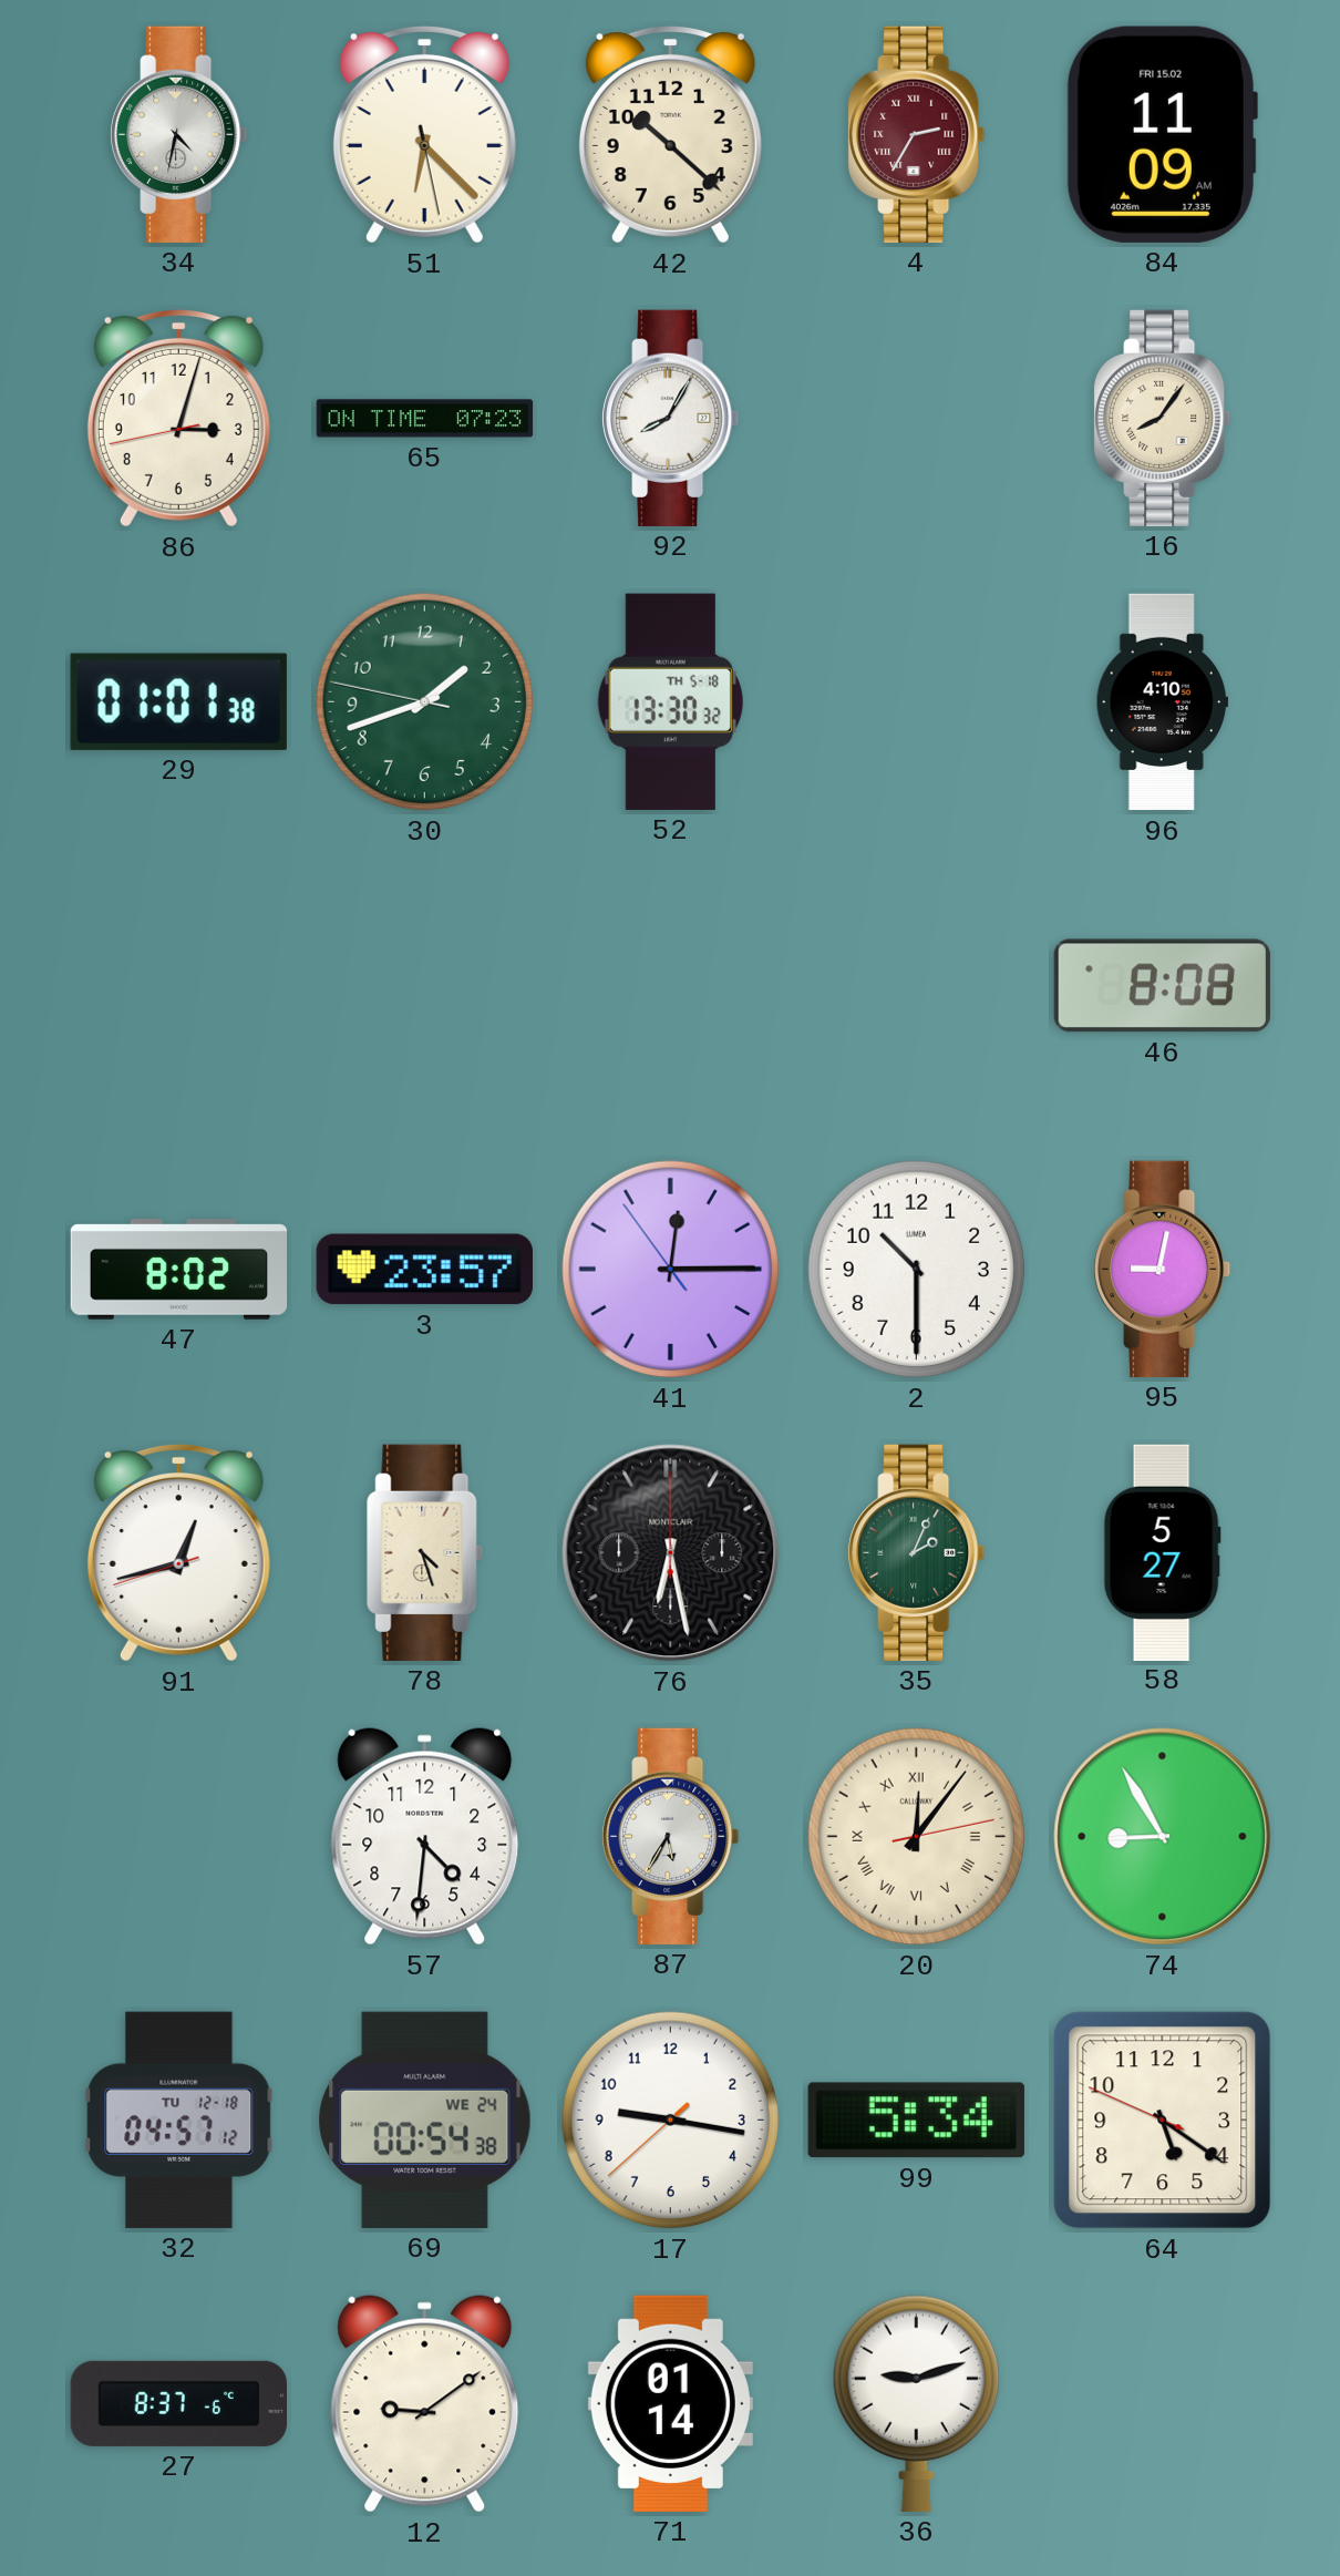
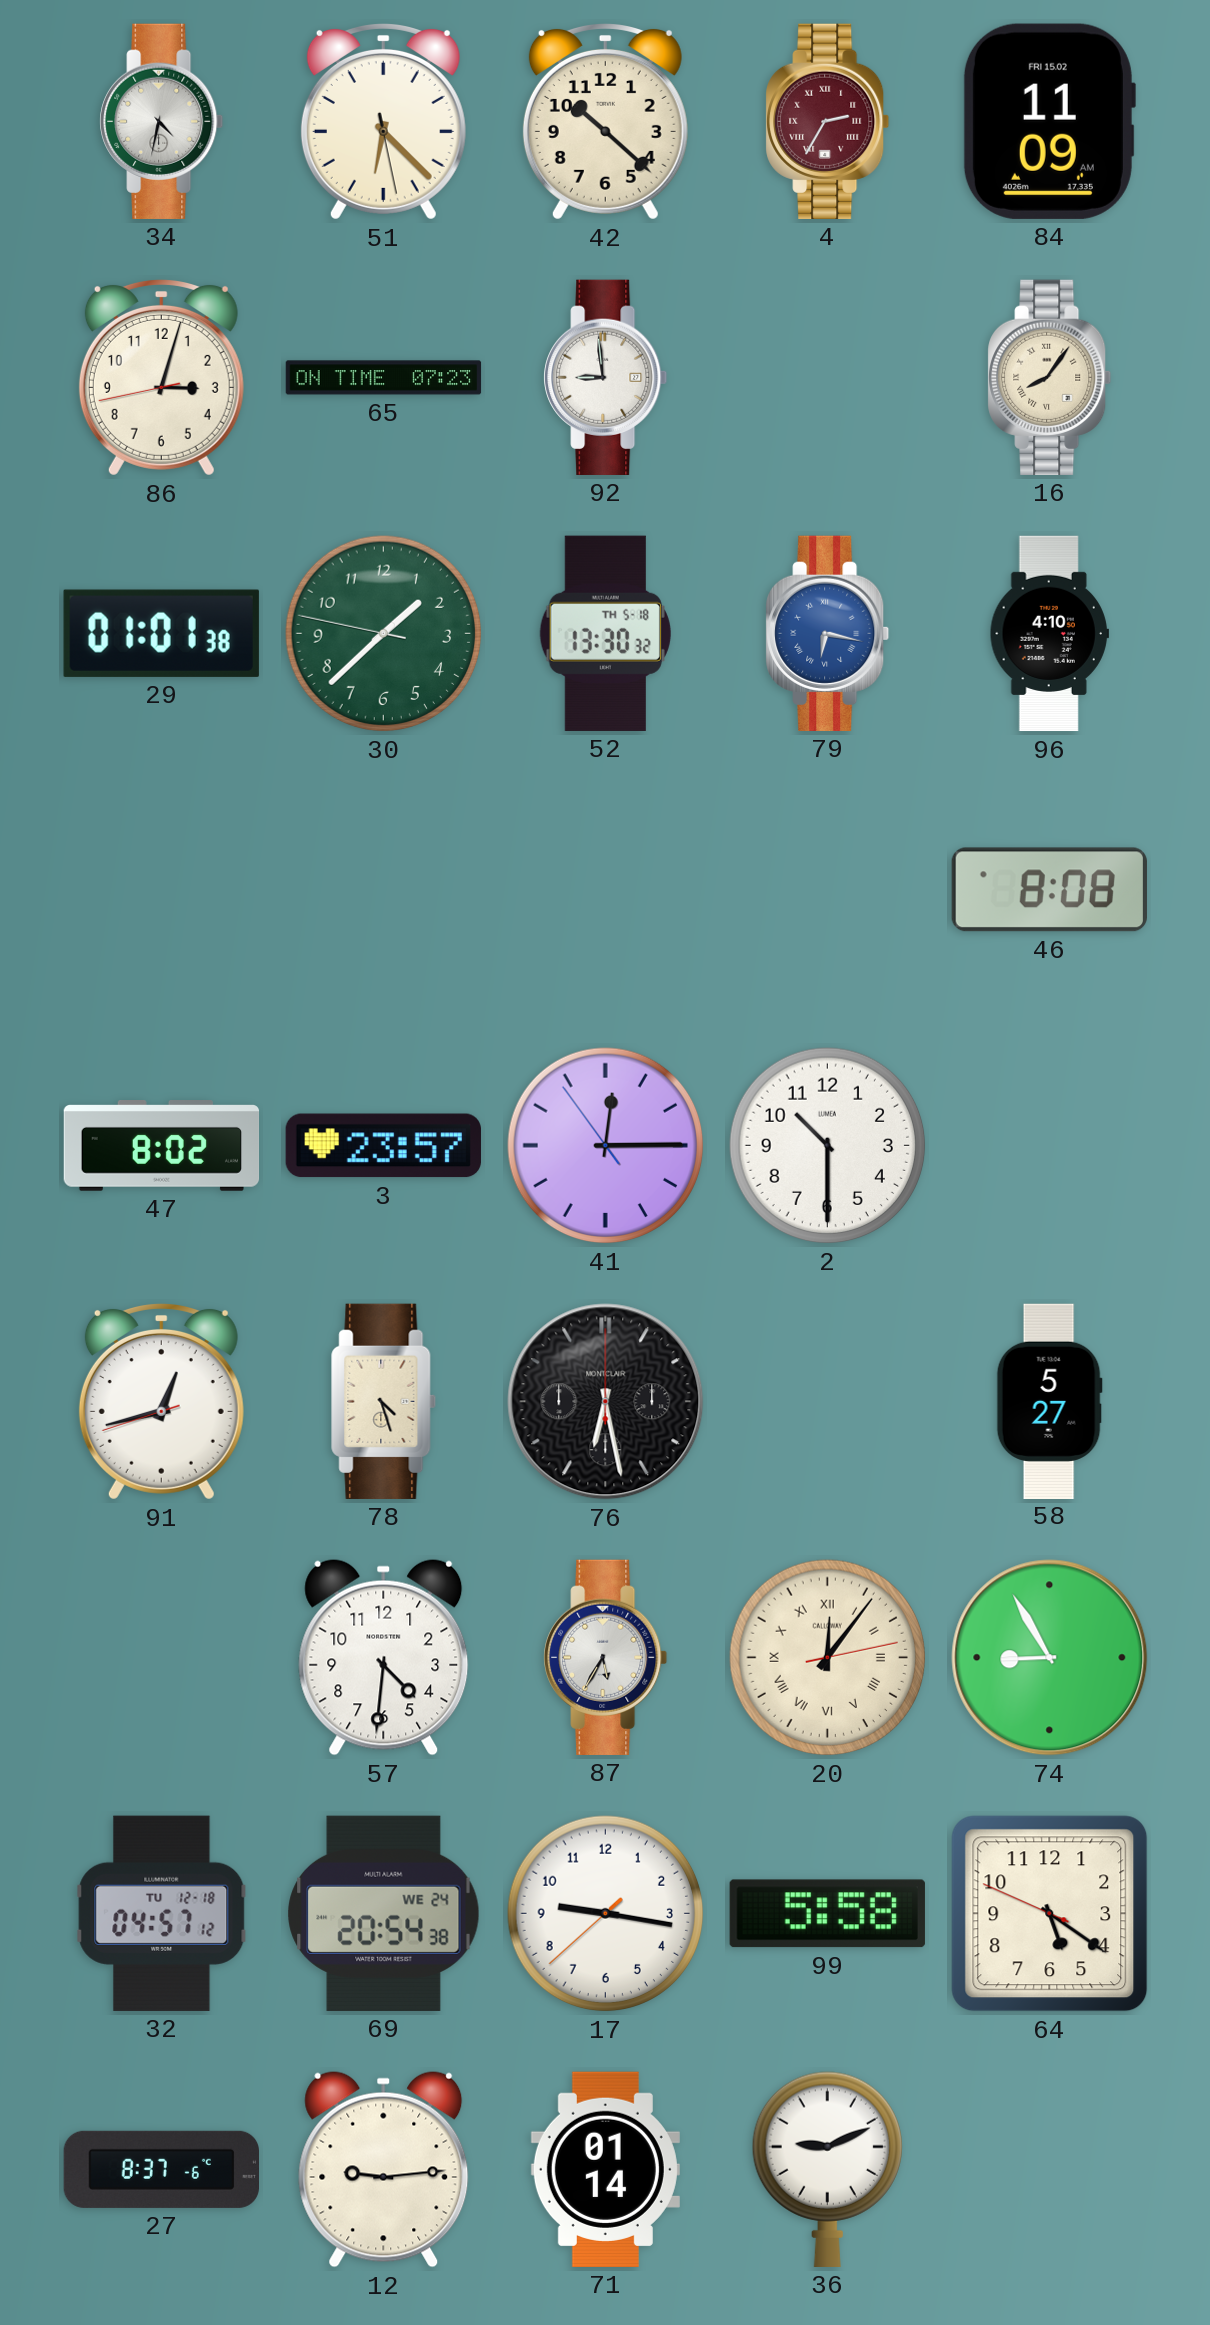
92: 8:05 -> 8:59 (606, 377)
30: 1:41 -> 1:37 (384, 634)
79: none -> 6:17 (828, 633)
95: 9:02 -> none (1163, 1269)
35: 2:04 -> none (917, 1552)
69: 00:54 -> 20:54 (384, 1913)
99: 5:34 -> 5:58 (827, 1914)
12: 9:09 -> 9:14 (384, 2170)
36: 9:12 -> 9:11 (827, 2169)
